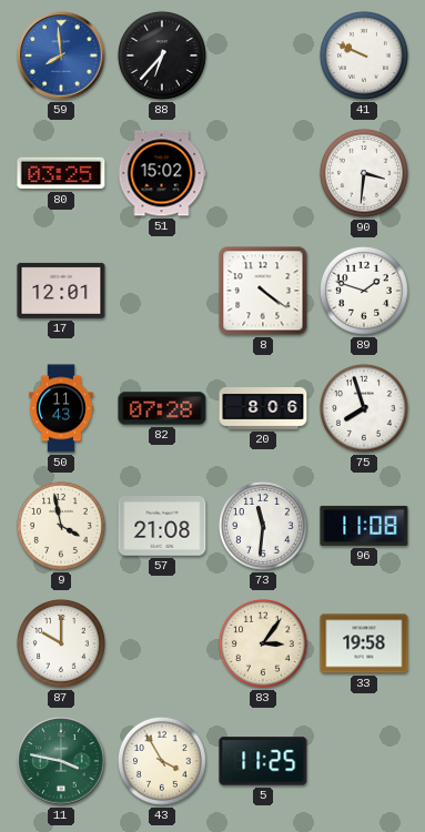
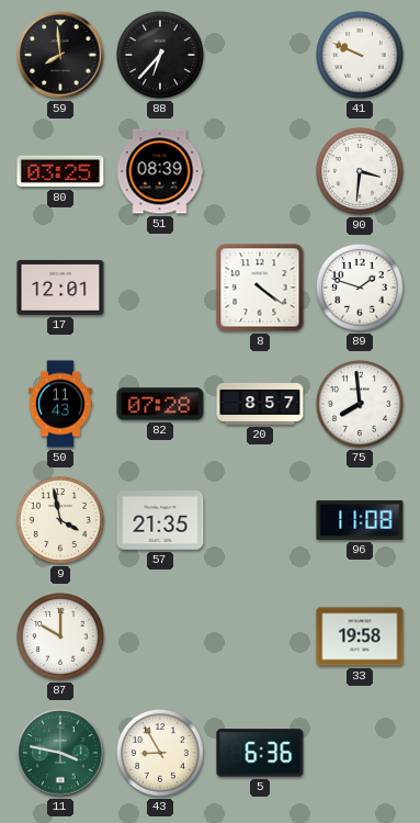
59 dial: blue -> black (60, 55)
51: 15:02 -> 08:39 (160, 171)
20: 8:06 -> 8:57 (260, 405)
75: 7:57 -> 7:59 (360, 404)
57: 21:08 -> 21:35 (160, 521)
73: 11:31 -> none (263, 526)
83: 3:06 -> none (263, 643)
43: 3:55 -> 8:55 (160, 753)
5: 11:25 -> 6:36 (260, 753)
